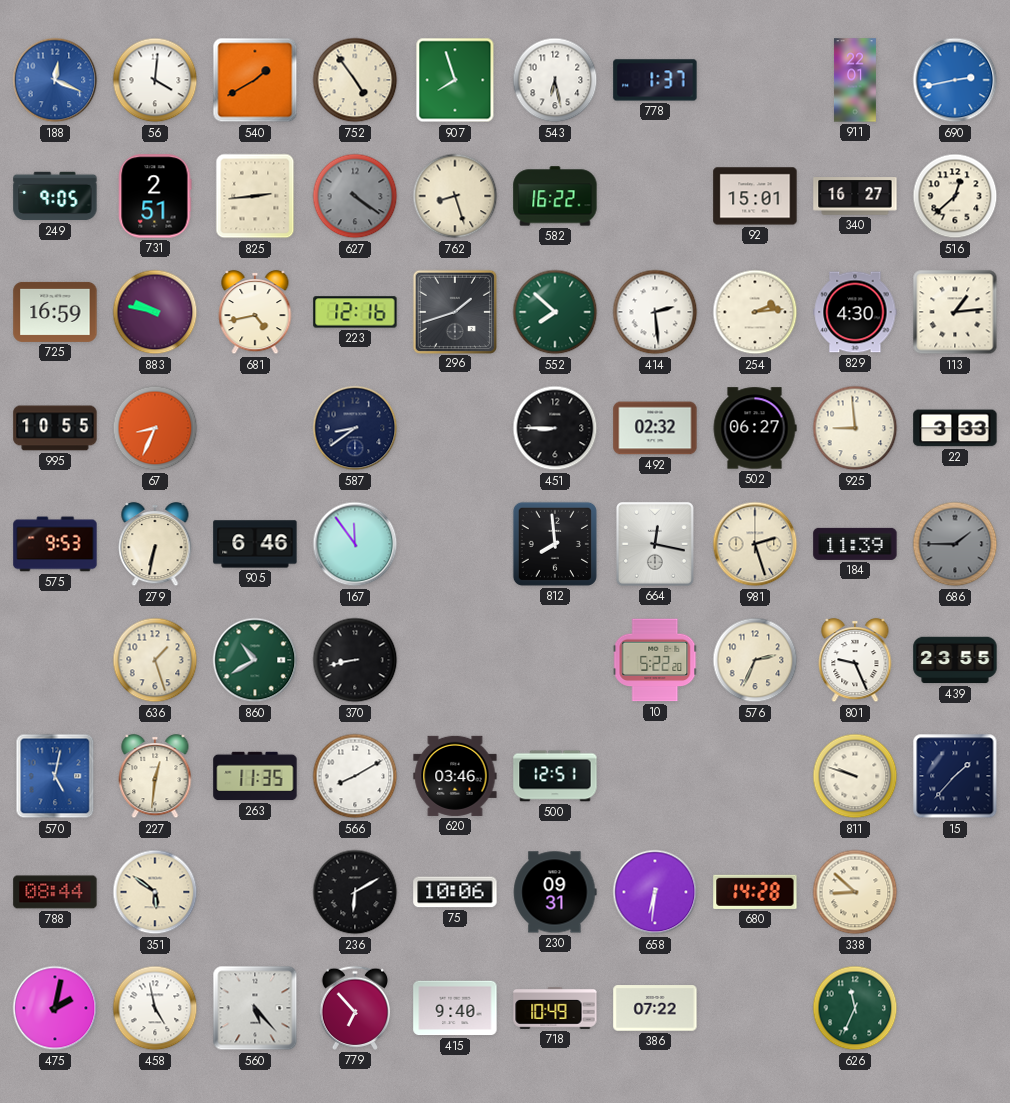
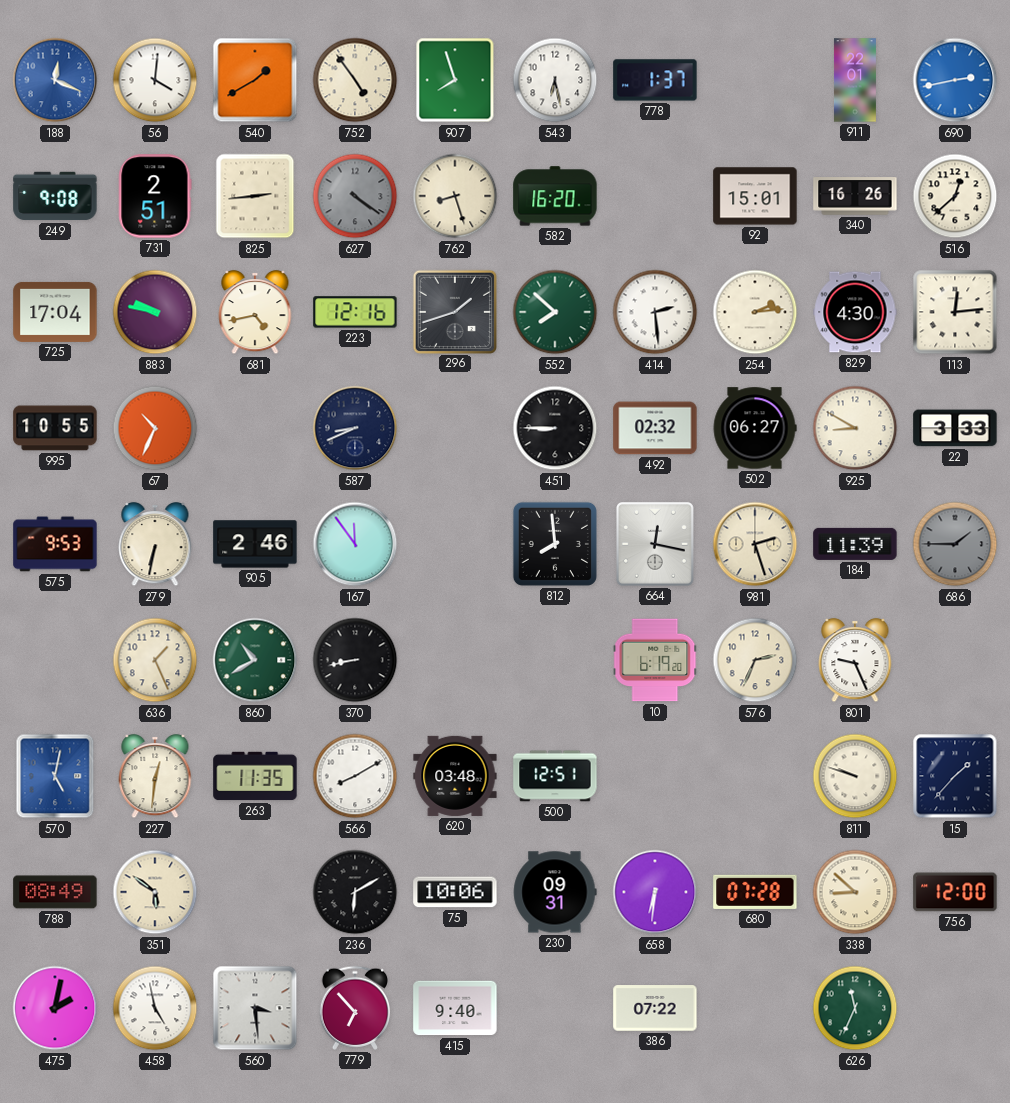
249: 9:05 -> 9:08 (55, 196)
582: 16:22 -> 16:20 (555, 196)
340: 16:27 -> 16:26 (855, 196)
725: 16:59 -> 17:04 (55, 312)
113: 1:14 -> 12:14 (955, 312)
67: 8:34 -> 10:34 (155, 428)
587: 8:39 -> 8:41 (355, 428)
925: 8:59 -> 8:50 (855, 428)
905: 6:46 -> 2:46 (255, 544)
636: 1:27 -> 1:26 (155, 660)
10: 5:22 -> 6:19 (655, 660)
439: 23:55 -> none (955, 660)
620: 03:46 -> 03:48 (455, 776)
788: 08:44 -> 08:49 (55, 892)
680: 14:28 -> 07:28 (755, 892)
756: none -> 12:00 (955, 892)
560: 5:23 -> 3:29 (255, 1008)
718: 10:49 -> none (555, 1008)
